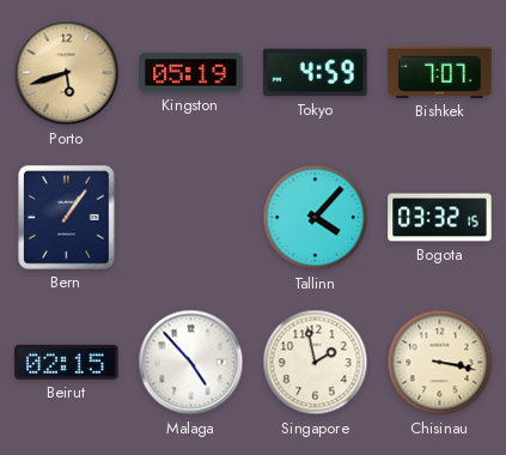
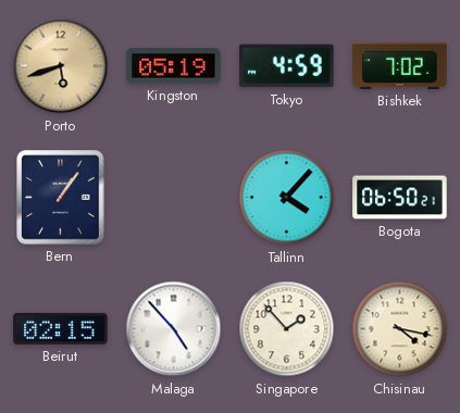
Bishkek: 7:07 -> 7:02 (400, 65)
Bogota: 03:32 -> 06:50 (400, 198)
Singapore: 1:58 -> 1:53 (287, 329)
Chisinau: 3:17 -> 4:17 (400, 329)
